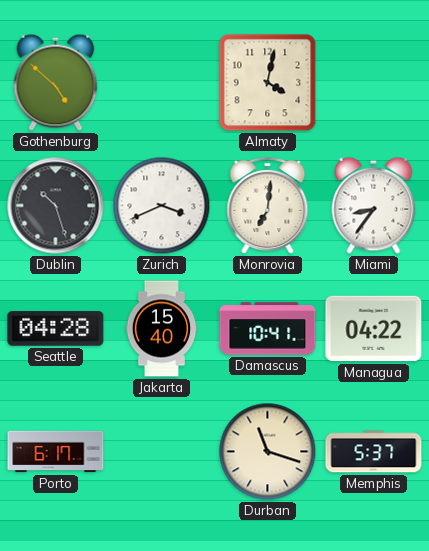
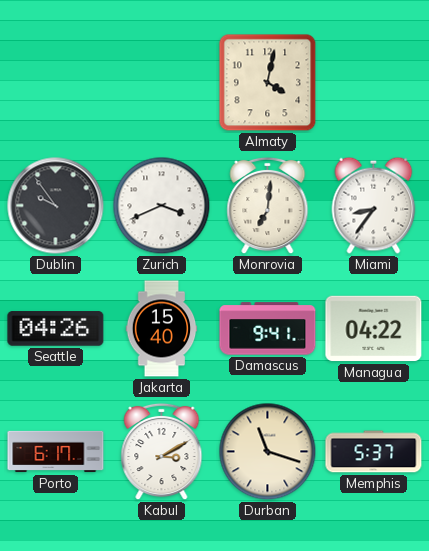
Gothenburg: 4:52 -> none (56, 82)
Dublin: 10:27 -> 9:54 (56, 206)
Seattle: 04:28 -> 04:26 (56, 329)
Damascus: 10:41 -> 9:41 (268, 329)
Kabul: none -> 3:10 (162, 452)
